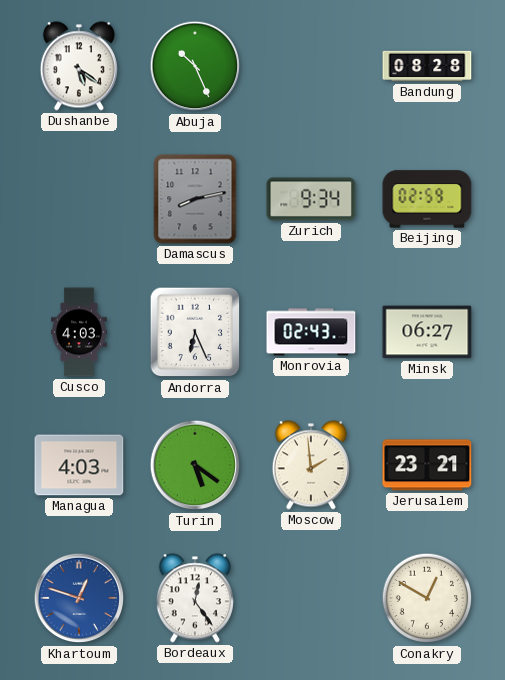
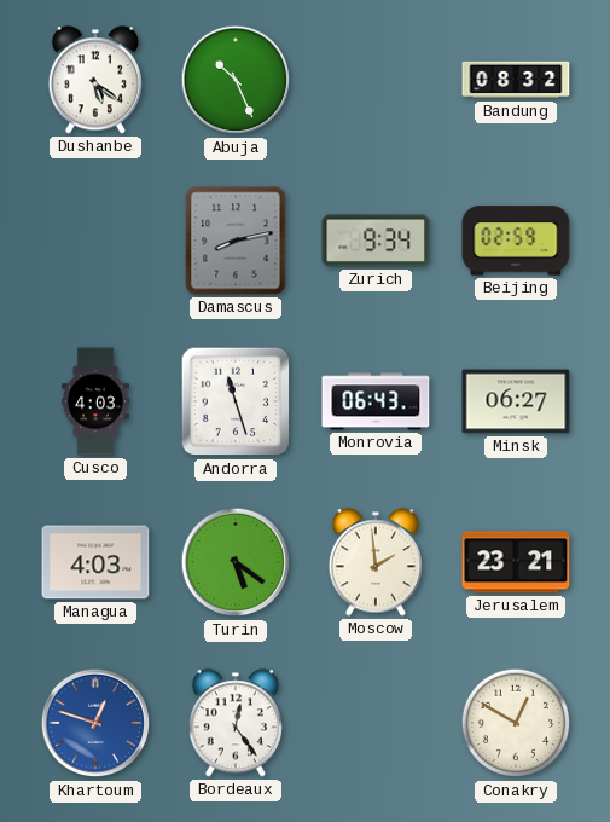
Bandung: 08:28 -> 08:32 (516, 80)
Andorra: 6:26 -> 11:27 (236, 401)
Monrovia: 02:43 -> 06:43 (376, 401)
